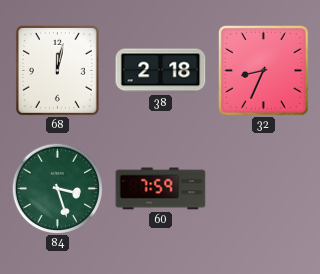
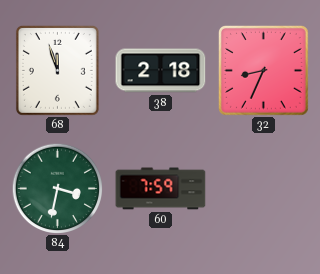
68: 12:02 -> 11:57 (57, 70)
84: 3:27 -> 3:32 (57, 188)
